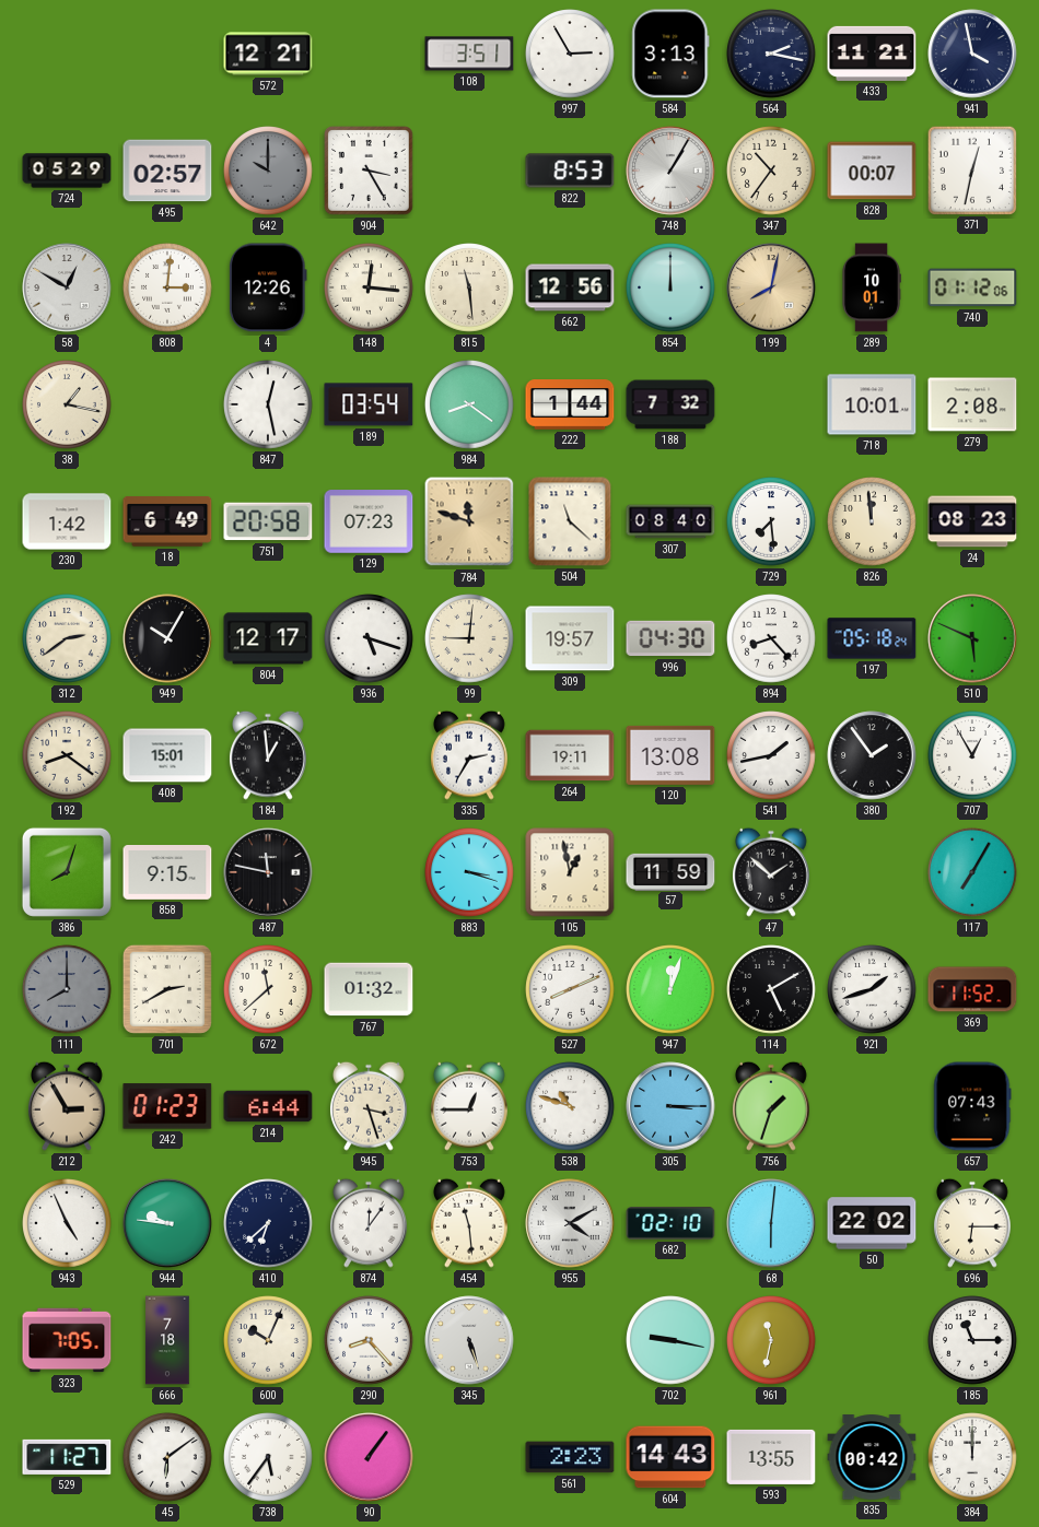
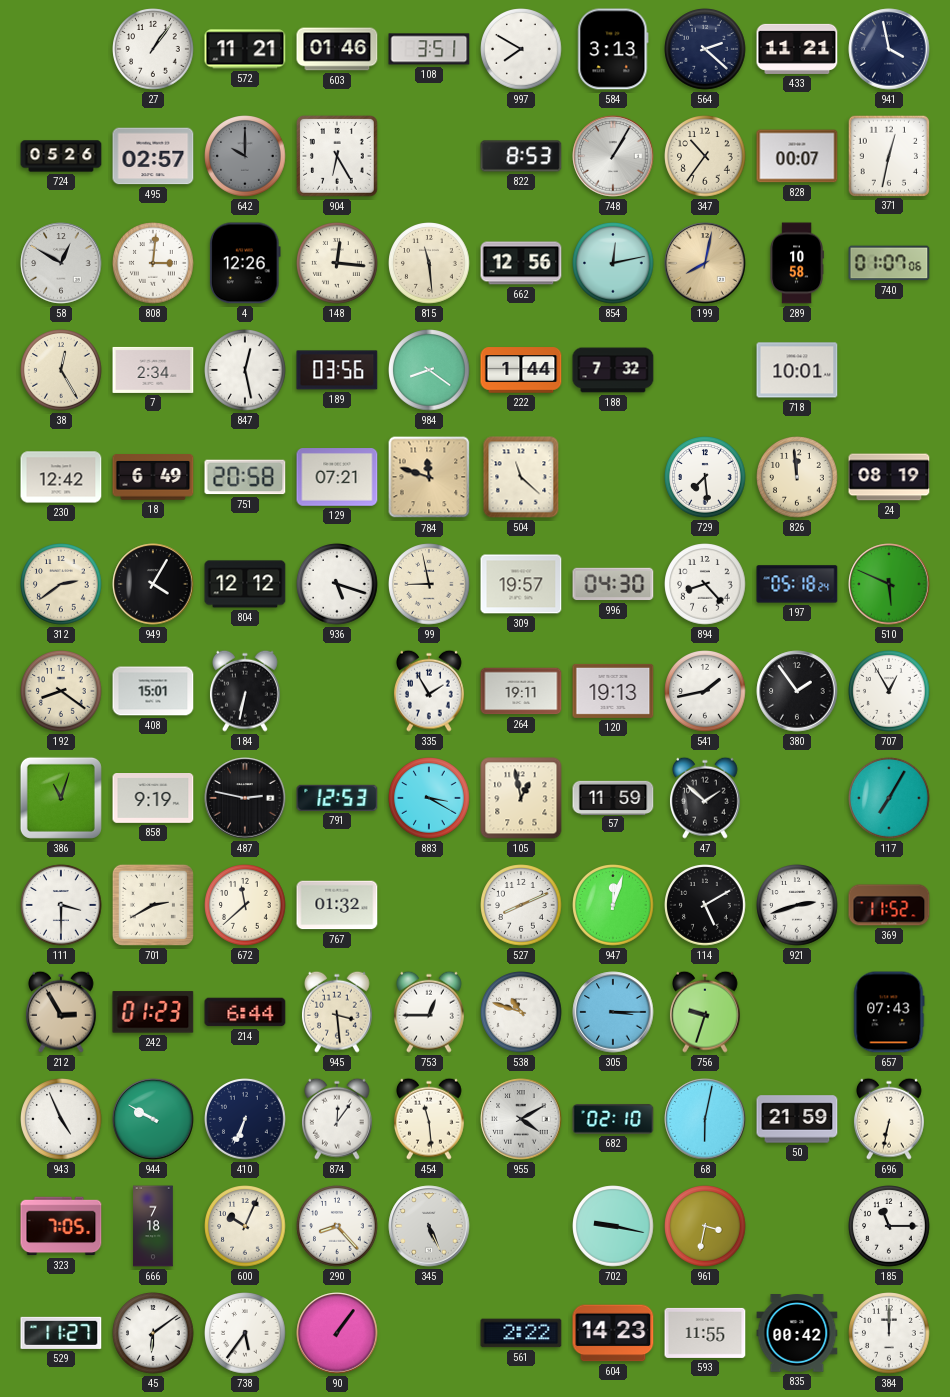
27: none -> 1:06 (153, 49)
572: 12:21 -> 11:21 (245, 49)
603: none -> 01:46 (337, 49)
997: 2:55 -> 7:50 (521, 49)
564: 2:17 -> 2:22 (705, 49)
724: 05:29 -> 05:26 (61, 156)
904: 3:25 -> 6:25 (337, 156)
854: 12:00 -> 12:13 (613, 263)
289: 10:01 -> 10:58 (797, 263)
740: 01:12 -> 01:07 (889, 263)
38: 1:17 -> 12:25 (61, 370)
7: none -> 2:34 (153, 370)
189: 03:54 -> 03:56 (337, 370)
279: 2:08 -> none (972, 404)
230: 1:42 -> 12:42 (61, 477)
129: 07:23 -> 07:21 (337, 477)
307: 08:40 -> none (670, 521)
24: 08:23 -> 08:19 (889, 477)
949: 10:05 -> 4:05 (153, 584)
804: 12:17 -> 12:12 (245, 584)
99: 9:01 -> 8:58 (429, 584)
184: 12:59 -> 6:32 (245, 691)
335: 2:35 -> 1:55 (429, 691)
120: 13:08 -> 19:13 (613, 691)
386: 8:03 -> 11:03 (61, 798)
858: 9:15 -> 9:19 (153, 799)
487: 11:47 -> 2:47 (245, 798)
791: none -> 12:53 (337, 798)
883: 3:18 -> 3:20 (429, 798)
111: 8:00 -> 3:30 (61, 905)
111 dial: grey -> white (61, 905)
921: 1:42 -> 2:42 (797, 905)
945: 3:27 -> 3:29 (337, 1012)
756: 1:33 -> 9:33 (705, 1012)
944: 9:46 -> 9:50 (153, 1119)
410: 6:38 -> 6:34 (245, 1119)
68: 6:01 -> 6:02 (705, 1119)
50: 22:02 -> 21:59 (797, 1119)
696: 6:15 -> 6:32 (889, 1119)
345: 5:27 -> 5:26 (429, 1226)
961: 11:32 -> 3:32 (705, 1226)
561: 2:23 -> 2:22 (521, 1333)
604: 14:43 -> 14:23 (613, 1333)
593: 13:55 -> 11:55 (705, 1333)
